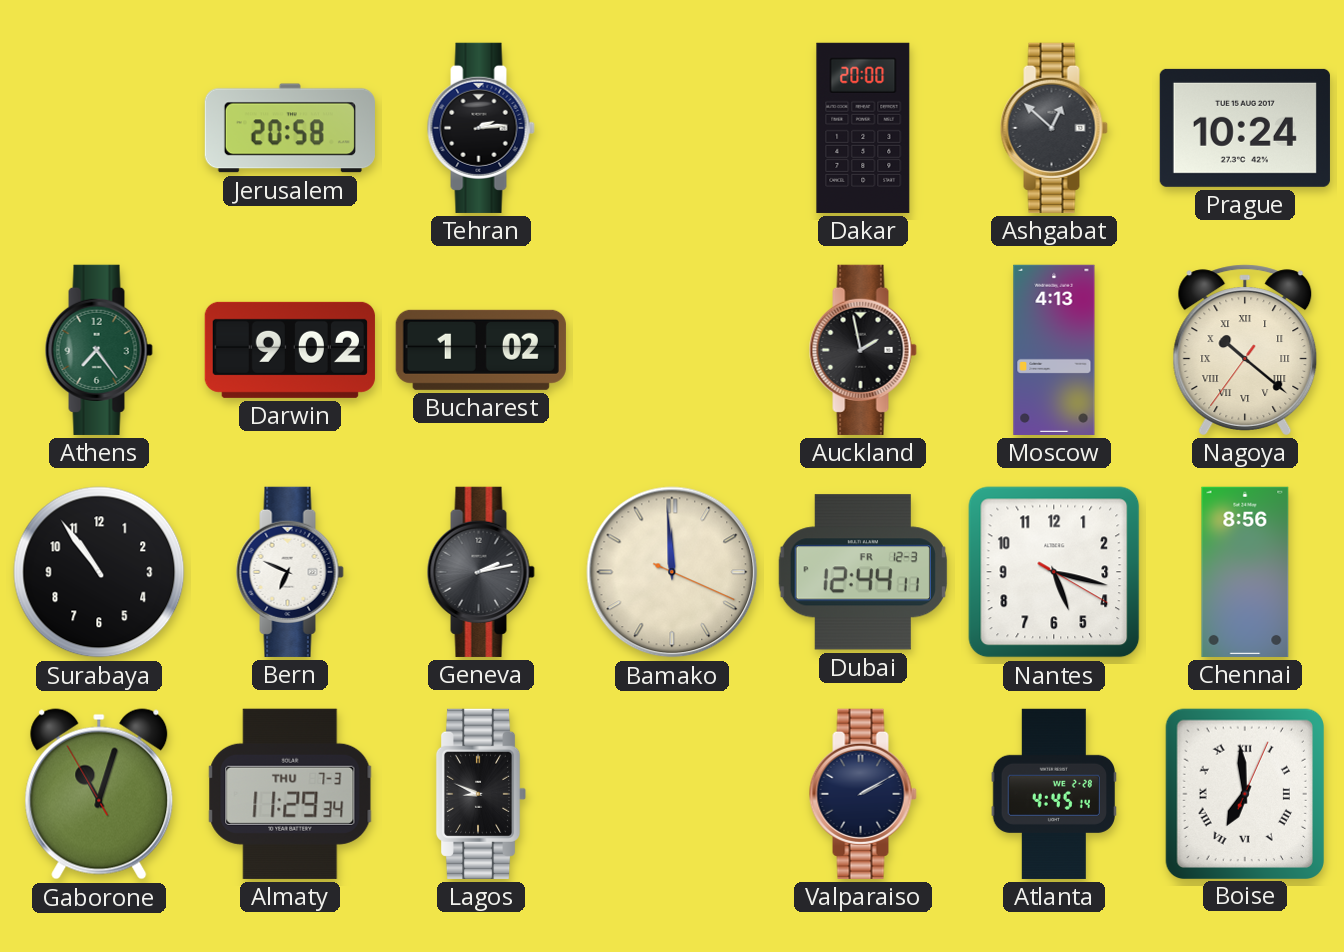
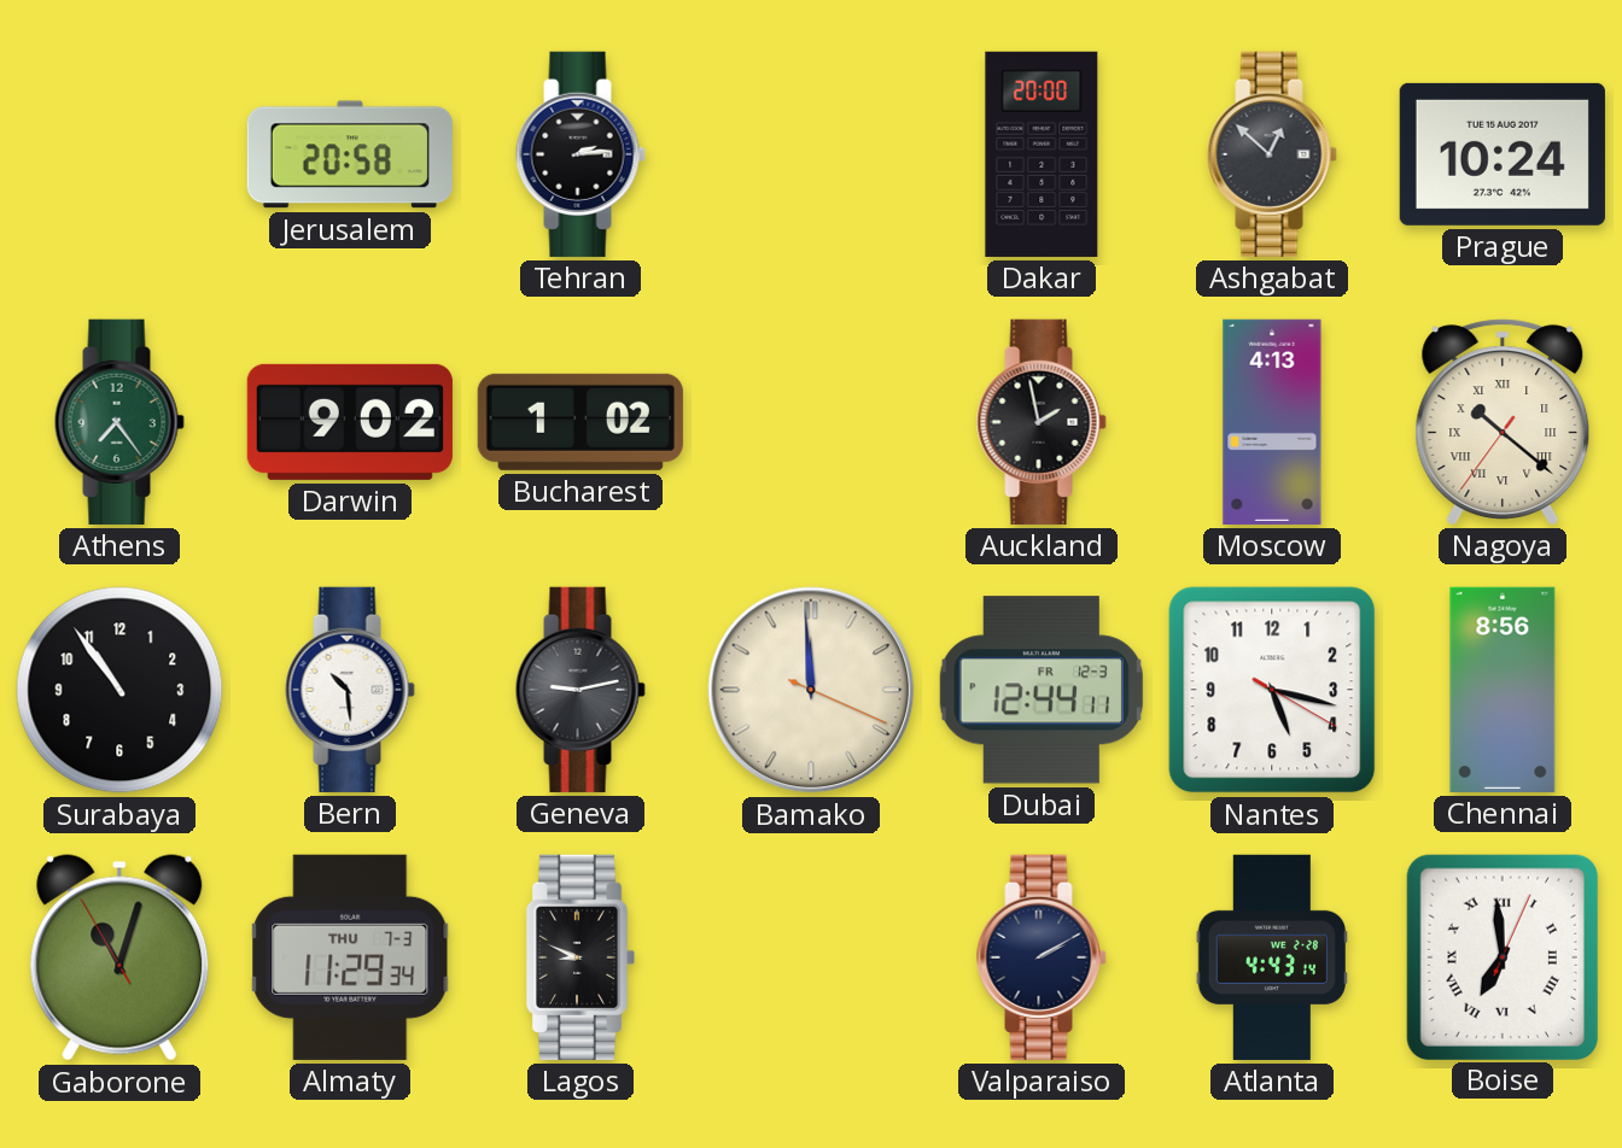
Bern: 6:49 -> 10:29 (350, 690)
Geneva: 2:13 -> 9:13 (580, 690)
Atlanta: 4:45 -> 4:43 (1272, 957)
